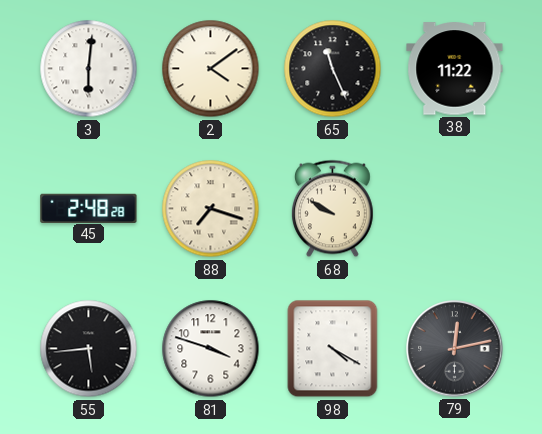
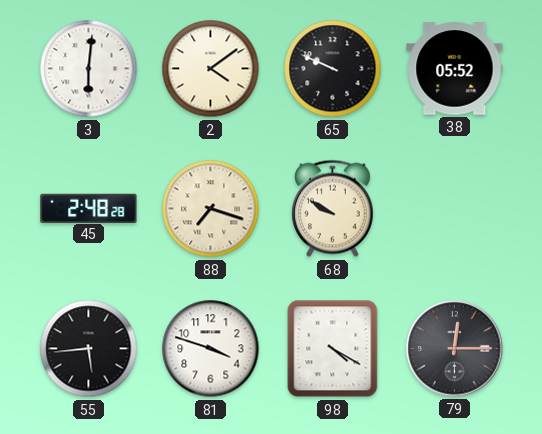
65: 11:26 -> 9:49 (333, 69)
38: 11:22 -> 05:52 (455, 69)
79: 12:13 -> 12:15 (455, 349)
